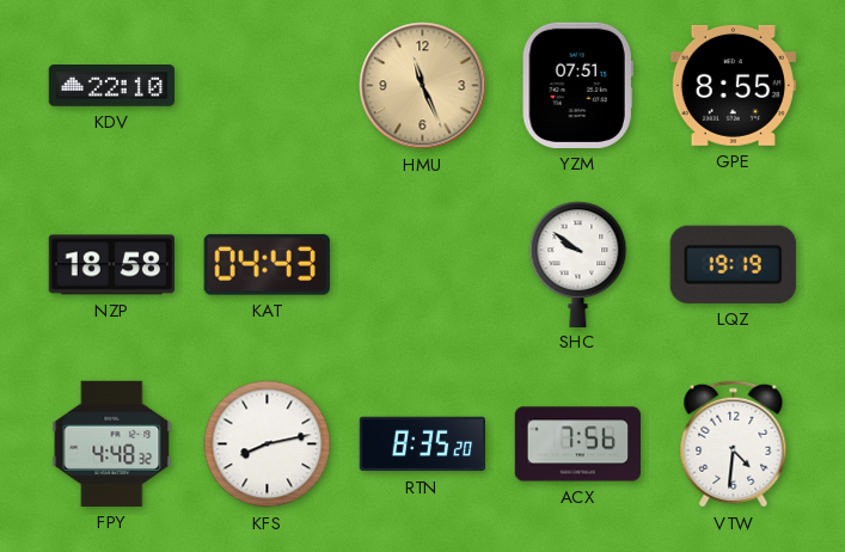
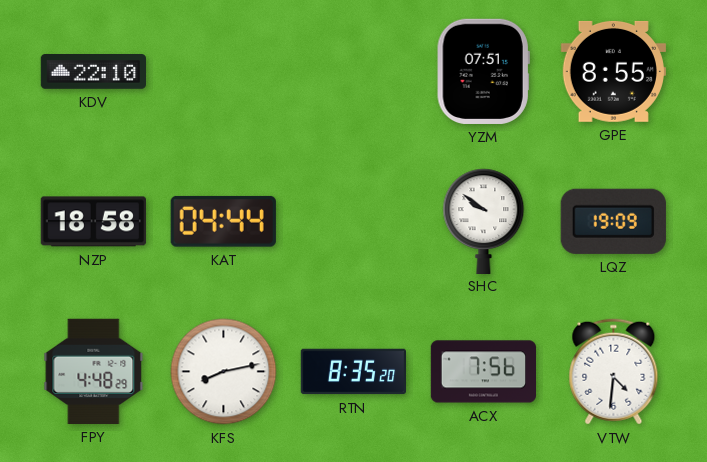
HMU: 11:26 -> none (423, 86)
KAT: 04:43 -> 04:44 (223, 221)
LQZ: 19:19 -> 19:09 (613, 221)
FPY: 4:48:32 -> 4:48:29 (94, 371)
